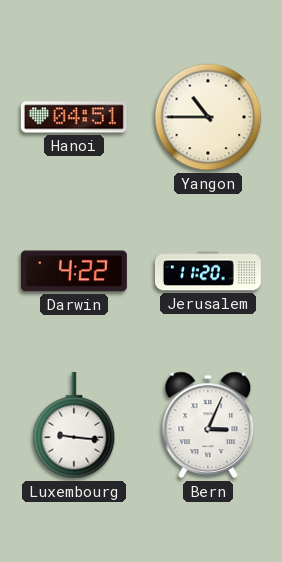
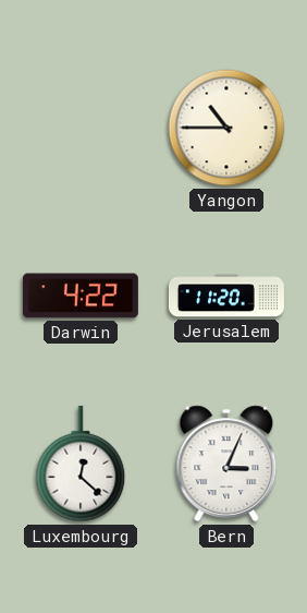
Hanoi: 04:51 -> none (74, 117)
Luxembourg: 9:16 -> 12:22 (81, 464)
